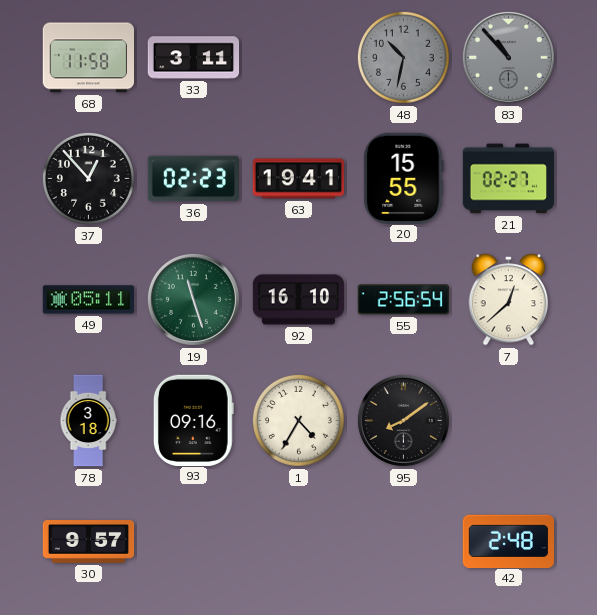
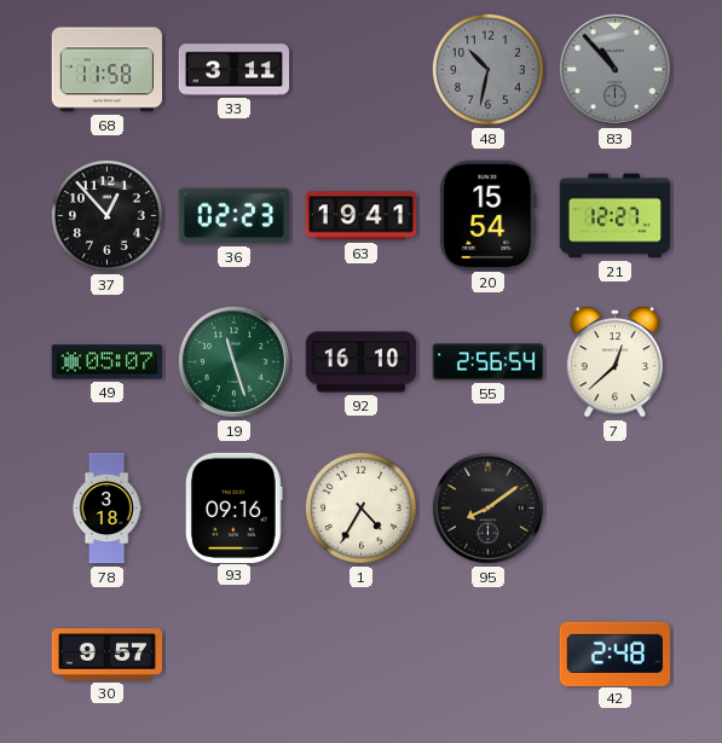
20: 15:55 -> 15:54 (489, 215)
21: 02:27 -> 12:27 (616, 216)
49: 05:11 -> 05:07 (108, 362)
